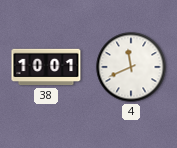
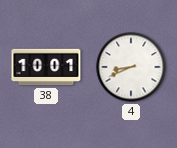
4: 11:41 -> 8:41 (131, 67)
